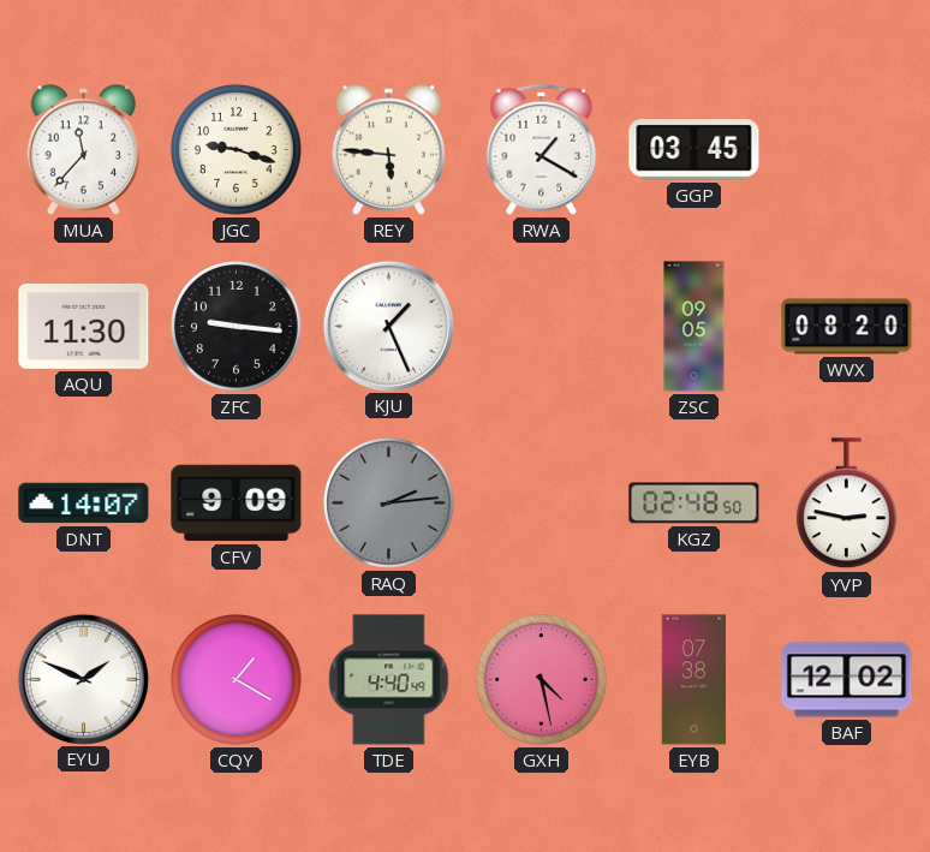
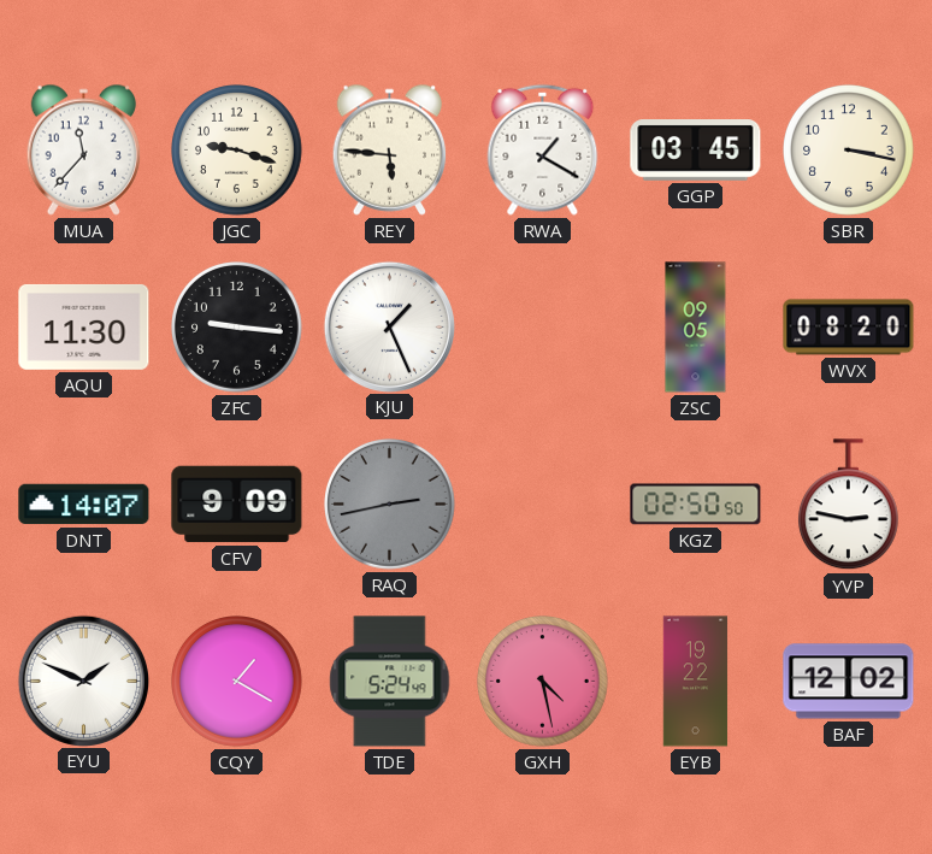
SBR: none -> 3:17 (849, 151)
RAQ: 2:14 -> 2:43 (390, 505)
KGZ: 02:48 -> 02:50 (696, 505)
TDE: 4:40 -> 5:24 (390, 682)
EYB: 07:38 -> 19:22 (696, 682)
